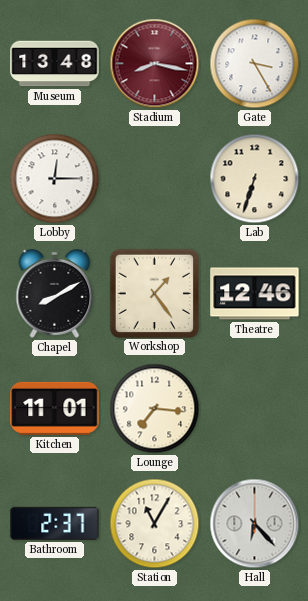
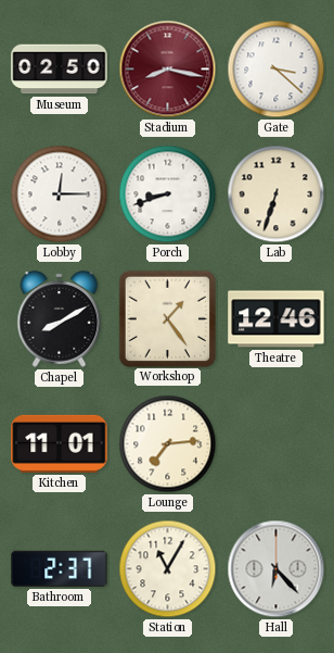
Museum: 13:48 -> 02:50 (60, 70)
Gate: 3:25 -> 3:22 (277, 70)
Porch: none -> 8:42 (168, 194)
Lounge: 7:16 -> 7:14 (168, 444)
